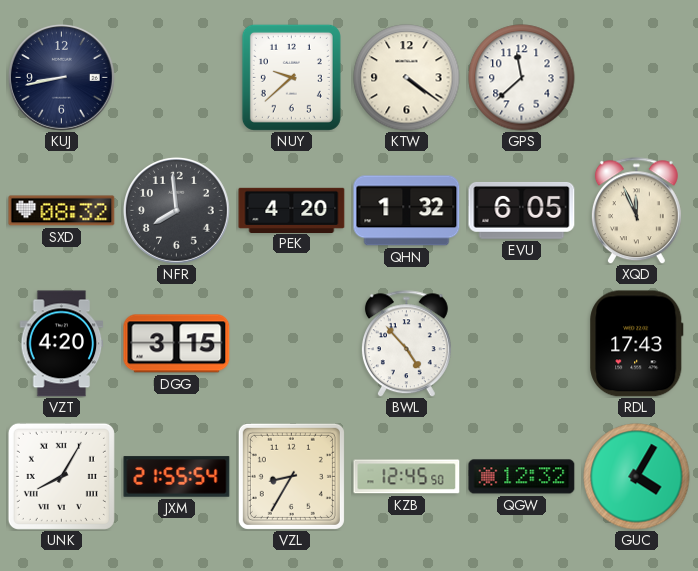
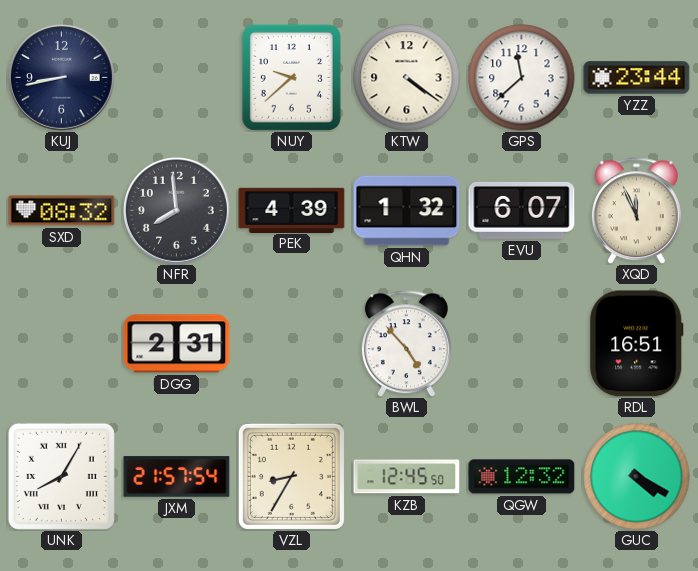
YZZ: none -> 23:44 (637, 78)
PEK: 4:20 -> 4:39 (292, 210)
EVU: 6:05 -> 6:07 (522, 210)
VZT: 4:20 -> none (62, 344)
DGG: 3:15 -> 2:31 (177, 344)
RDL: 17:43 -> 16:51 (637, 344)
JXM: 21:55 -> 21:57 (177, 477)
GUC: 4:05 -> 4:20 (637, 477)
